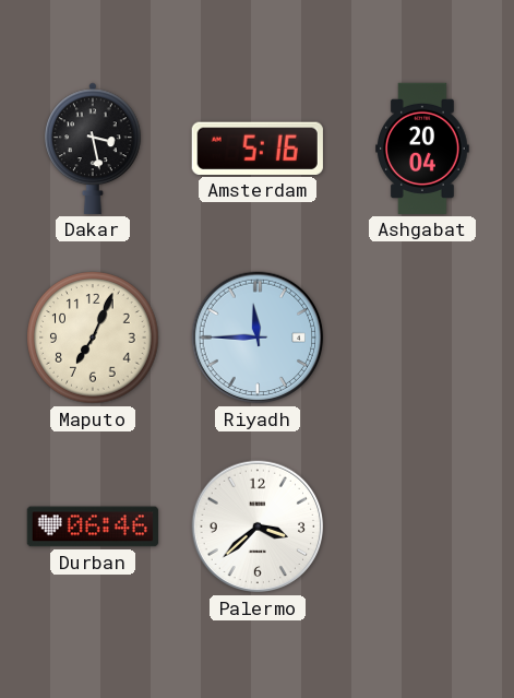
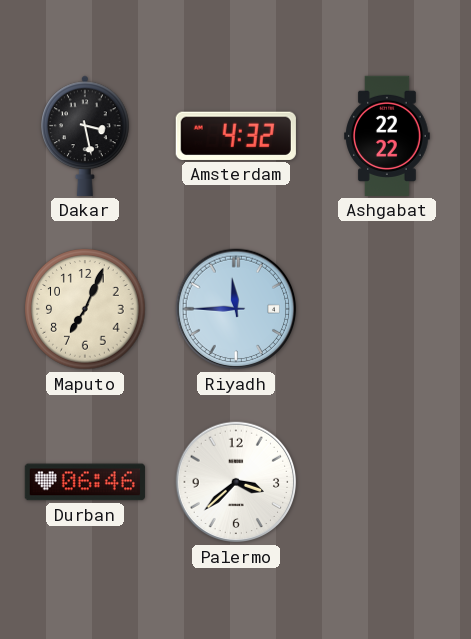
Amsterdam: 5:16 -> 4:32 (236, 136)
Ashgabat: 20:04 -> 22:22 (387, 136)
